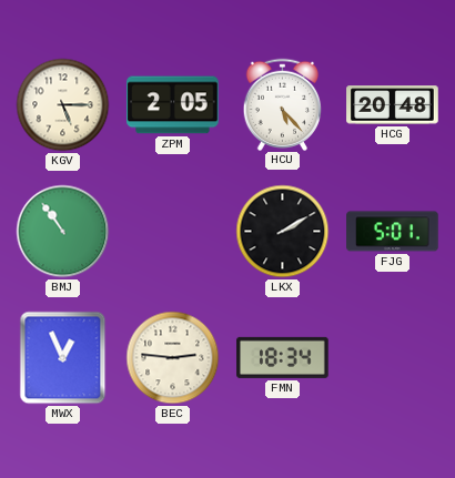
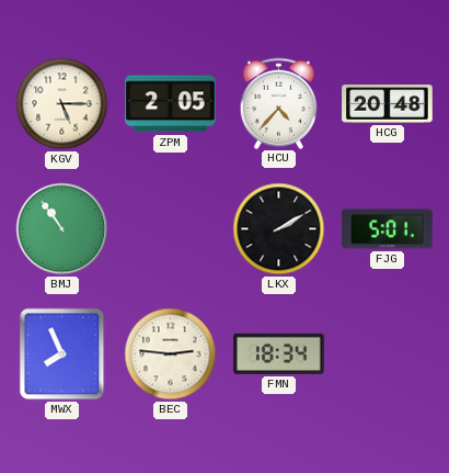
HCU: 5:23 -> 4:37 (279, 103)
MWX: 12:56 -> 7:56 (62, 354)
